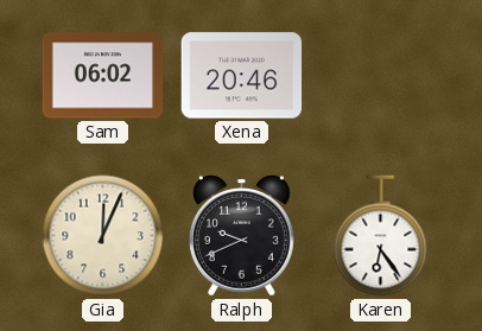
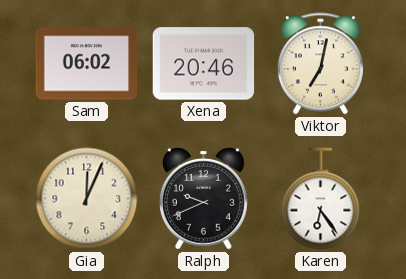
Viktor: none -> 7:02 (320, 64)
